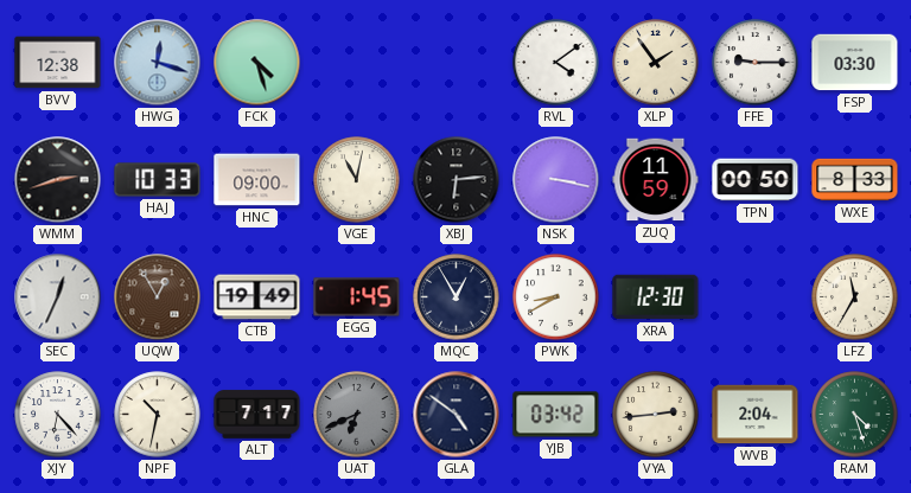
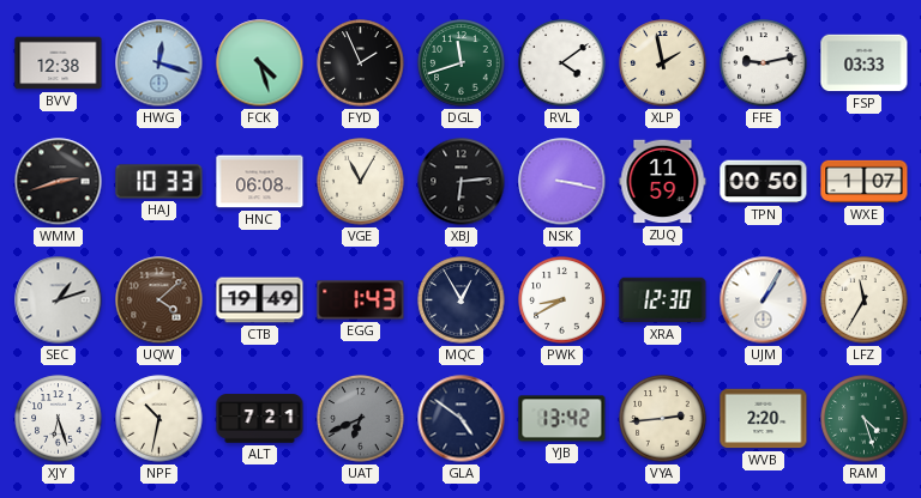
FYD: none -> 1:56 (361, 63)
DGL: none -> 11:42 (462, 63)
XLP: 1:54 -> 1:58 (663, 63)
FFE: 9:15 -> 9:13 (764, 63)
FSP: 03:30 -> 03:33 (865, 63)
HNC: 09:00 -> 06:08 (260, 182)
VGE: 11:02 -> 11:05 (361, 182)
WXE: 8:33 -> 1:07 (865, 182)
SEC: 12:34 -> 1:12 (59, 300)
UQW: 12:55 -> 4:08 (159, 300)
EGG: 1:45 -> 1:43 (361, 300)
UJM: none -> 1:05 (764, 300)
XJY: 6:23 -> 6:27 (59, 419)
ALT: 7:17 -> 7:21 (260, 419)
YJB: 03:42 -> 13:42 (562, 419)
WVB: 2:04 -> 2:20 (764, 419)
